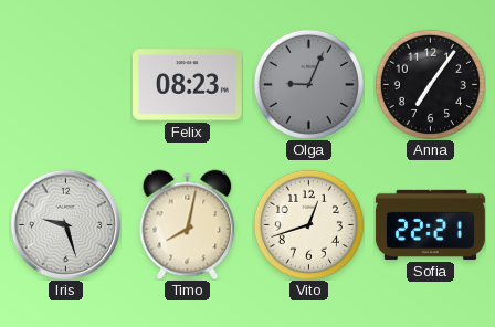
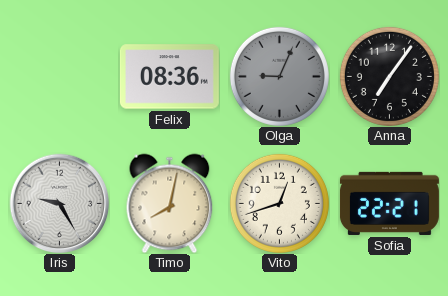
Felix: 08:23 -> 08:36 (169, 77)
Iris: 9:27 -> 9:25 (59, 203)
